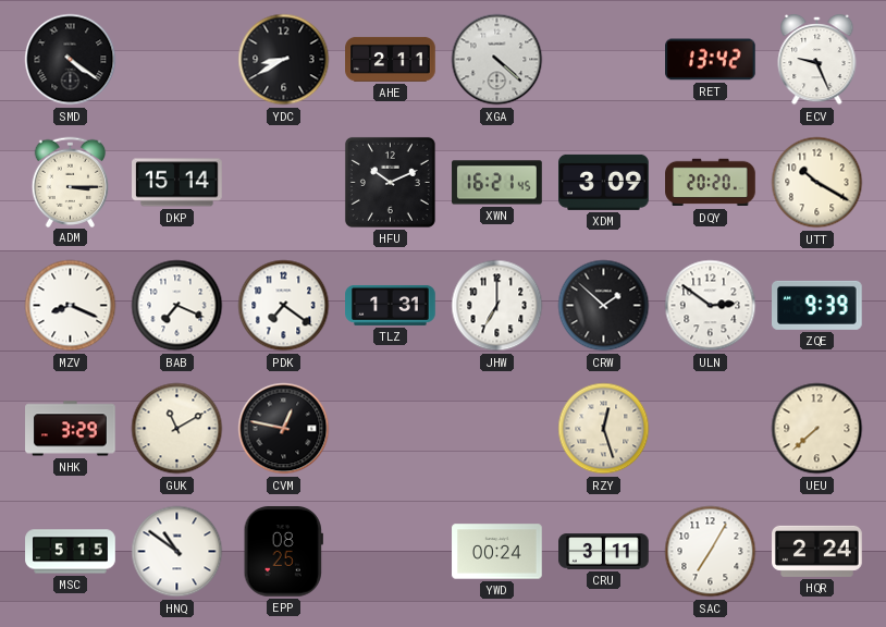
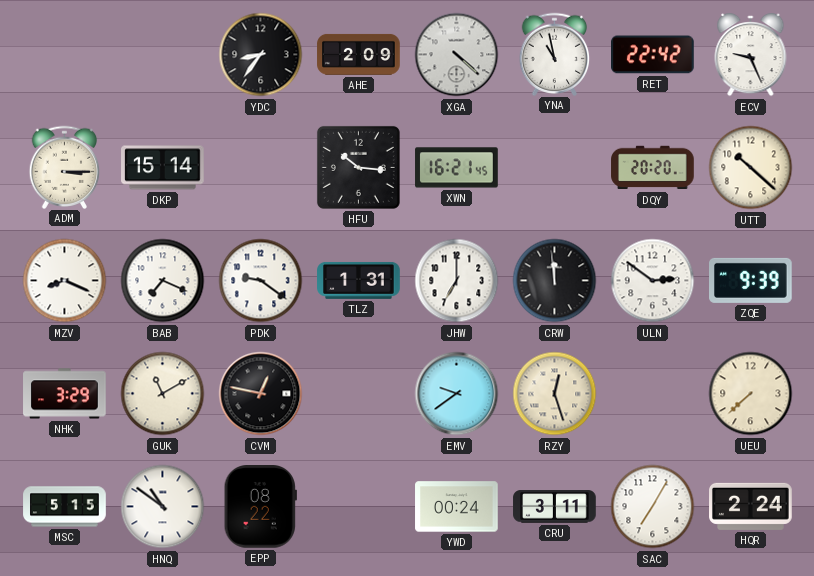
SMD: 4:21 -> none (71, 60)
YDC: 8:40 -> 8:36 (261, 55)
AHE: 2:11 -> 2:09 (359, 54)
YNA: none -> 10:58 (555, 54)
RET: 13:42 -> 22:42 (653, 55)
HFU: 10:11 -> 10:16 (358, 167)
XDM: 3:09 -> none (604, 182)
UTT: 10:20 -> 10:22 (751, 168)
PDK: 7:21 -> 9:21 (261, 281)
CRW: 1:52 -> 11:59 (555, 281)
EMV: none -> 9:39 (457, 394)
EPP: 08:25 -> 08:22 (260, 507)
